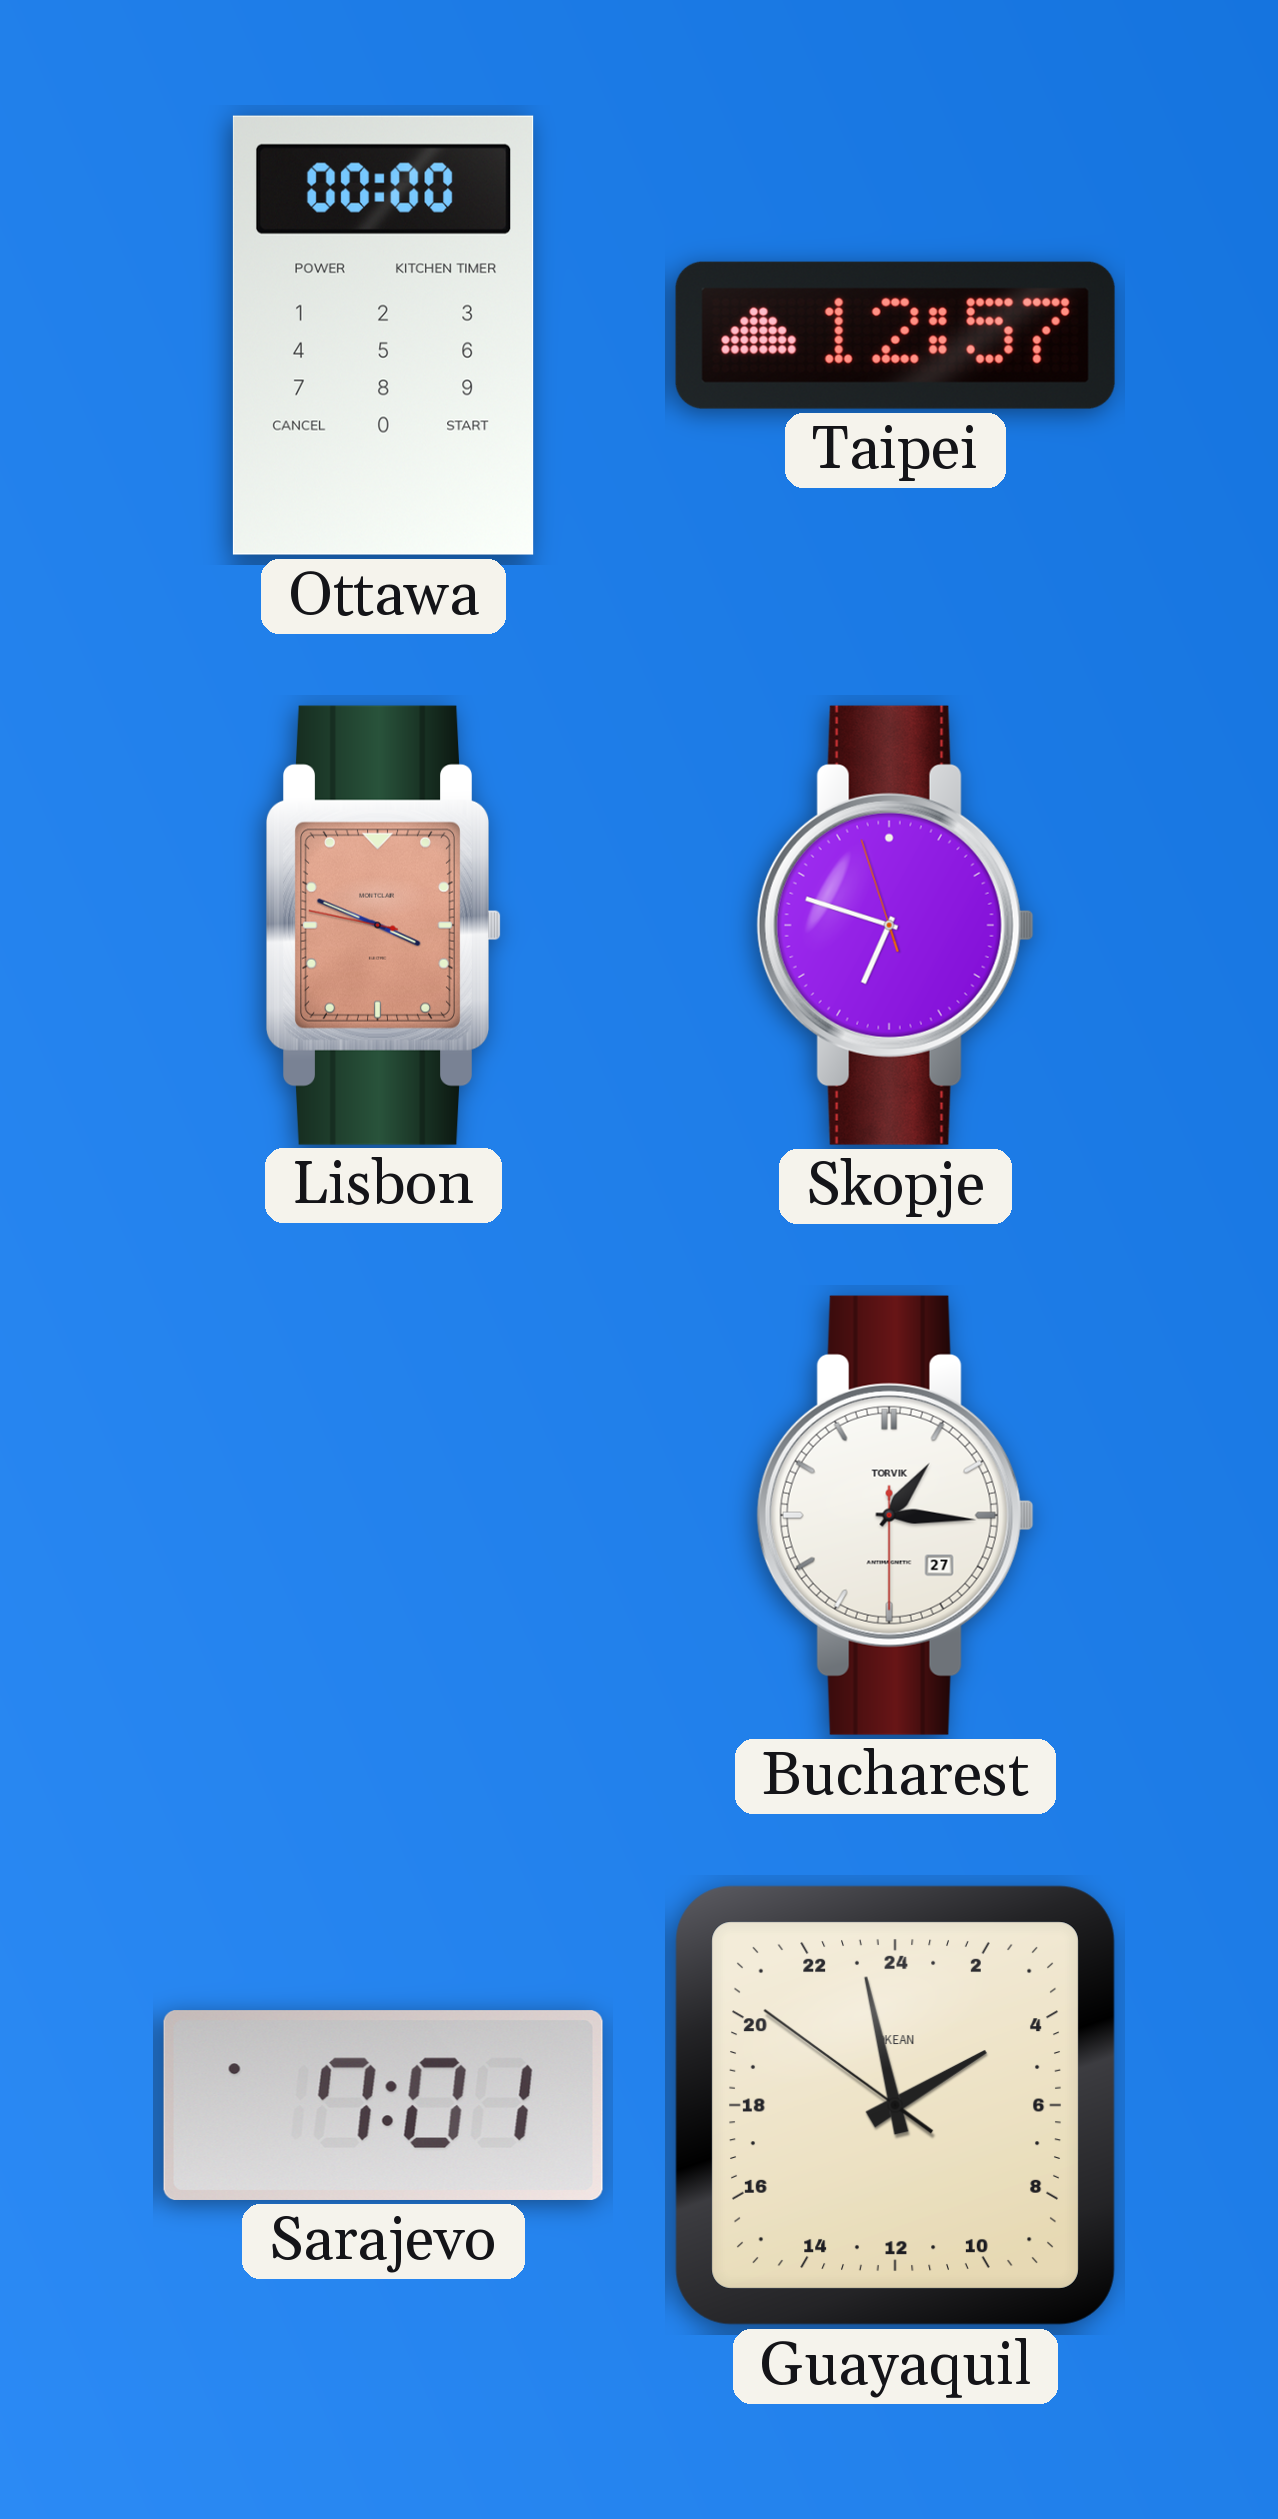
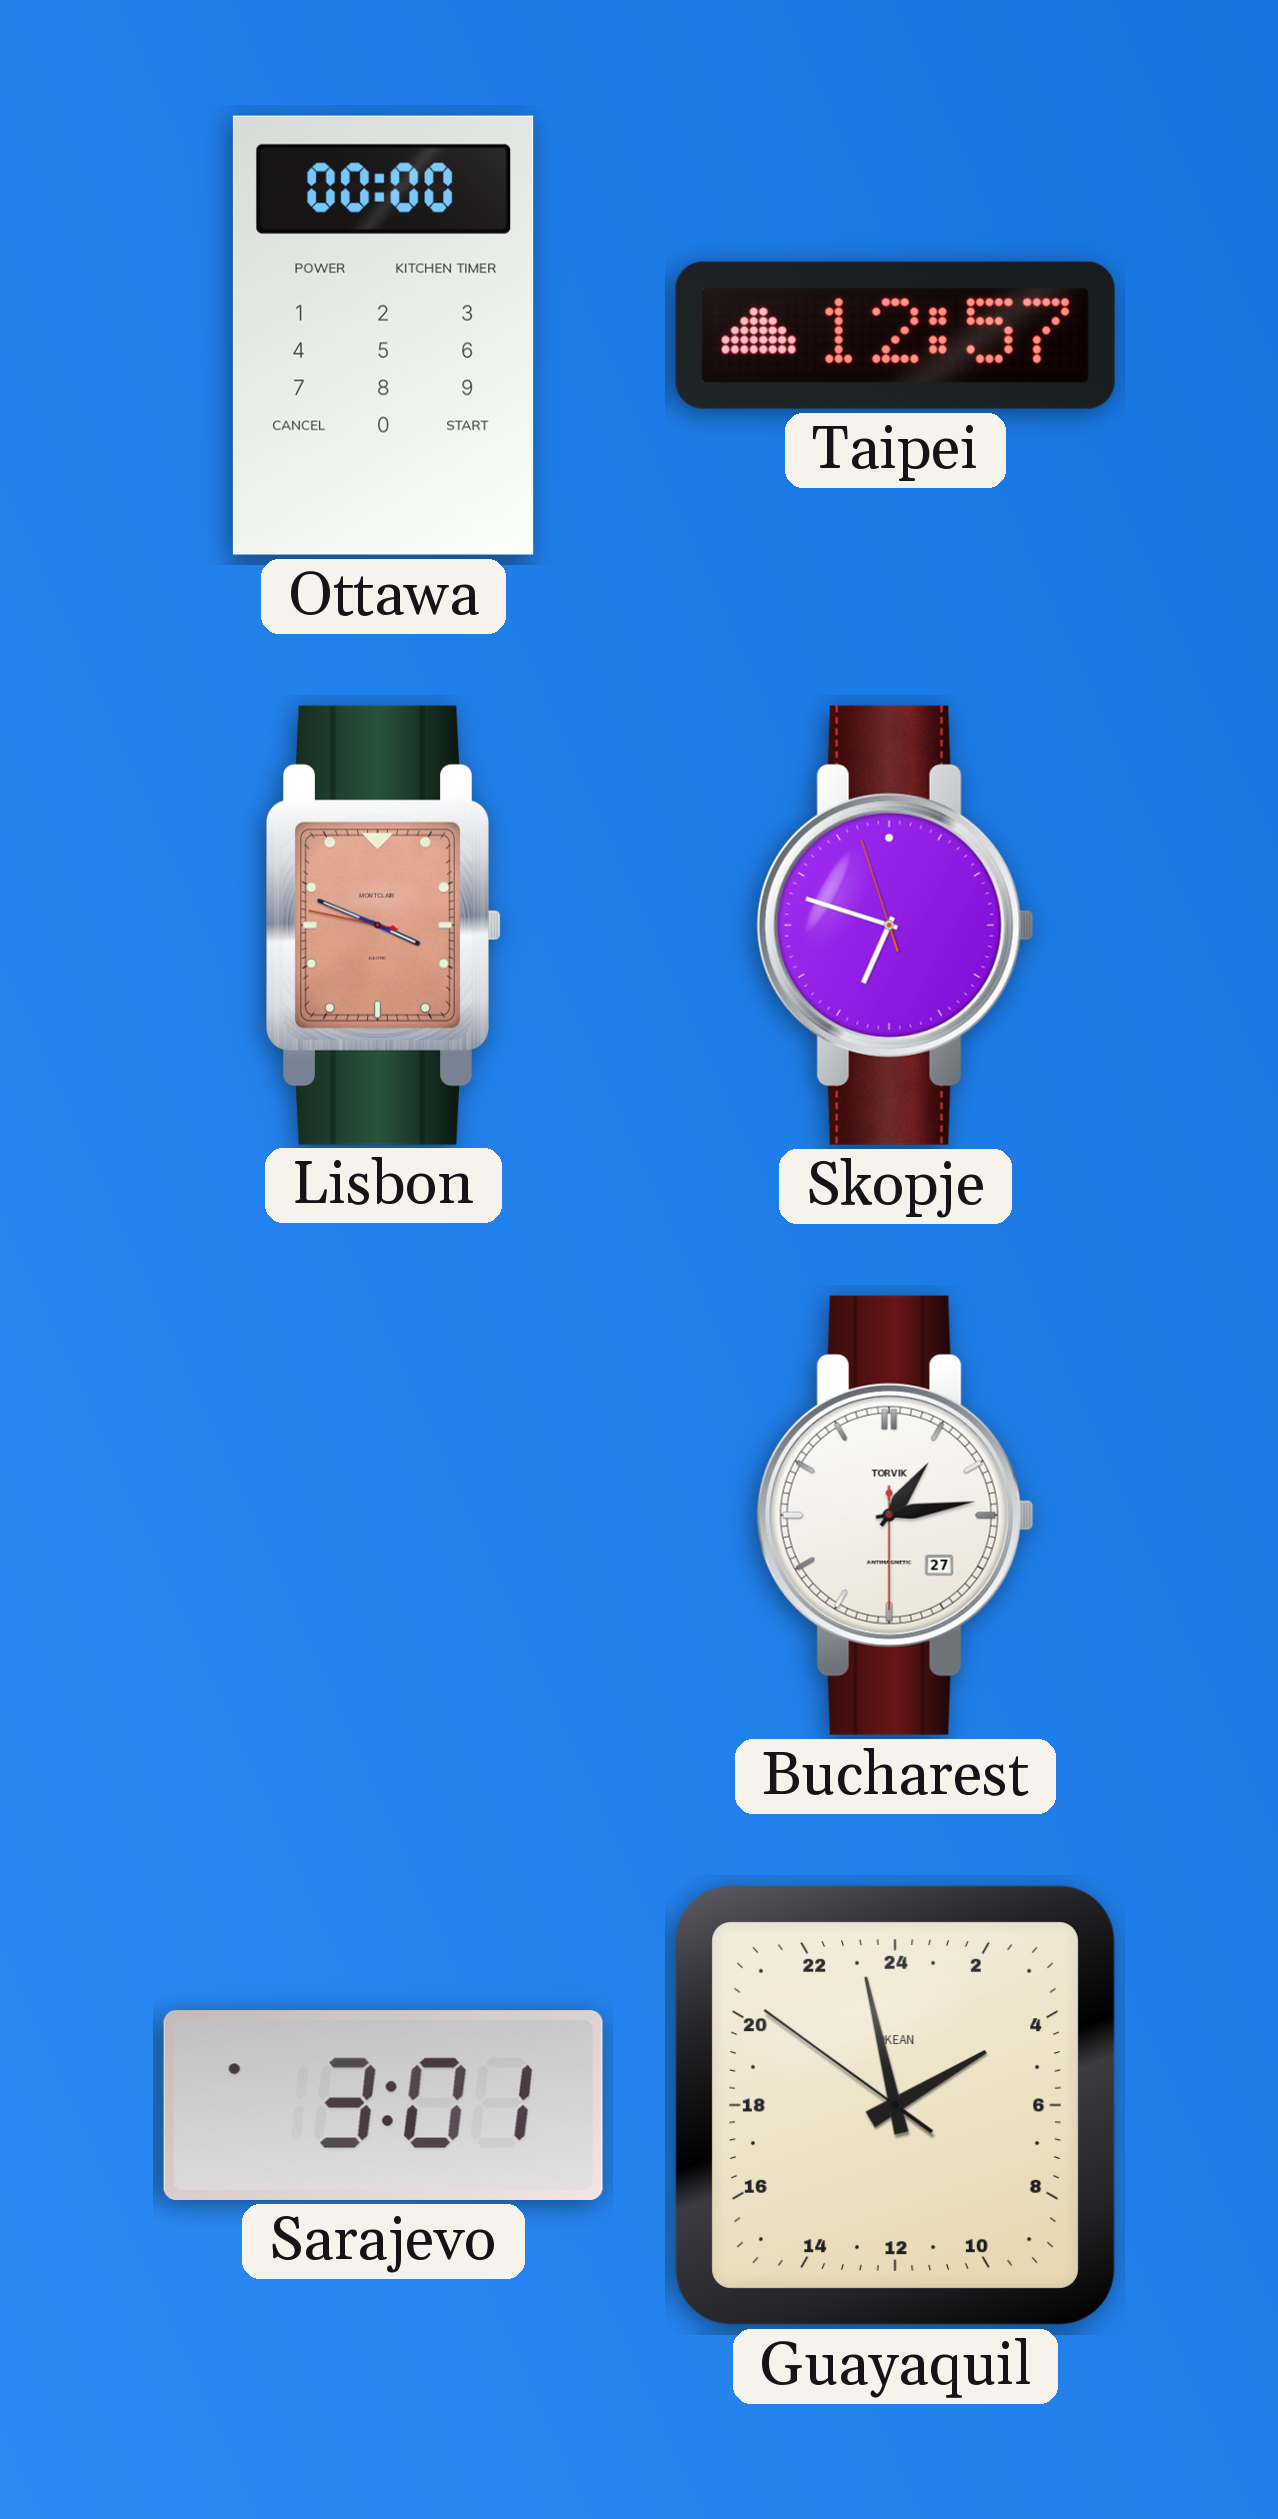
Bucharest: 1:15 -> 1:13 (895, 1515)
Sarajevo: 7:01 -> 3:01 (383, 2105)
